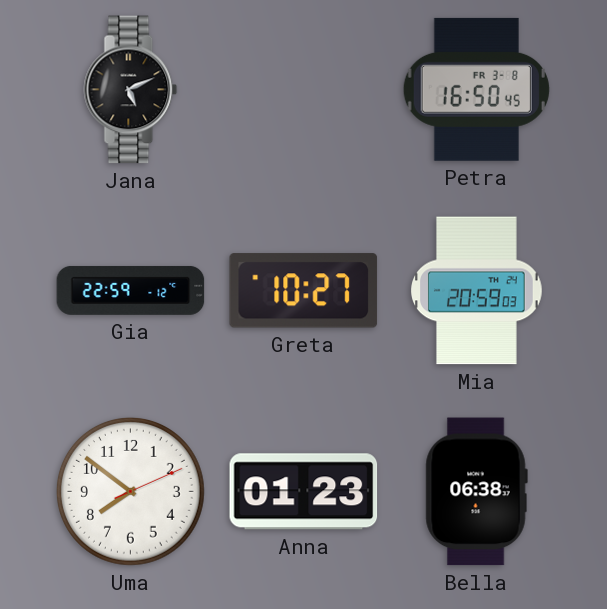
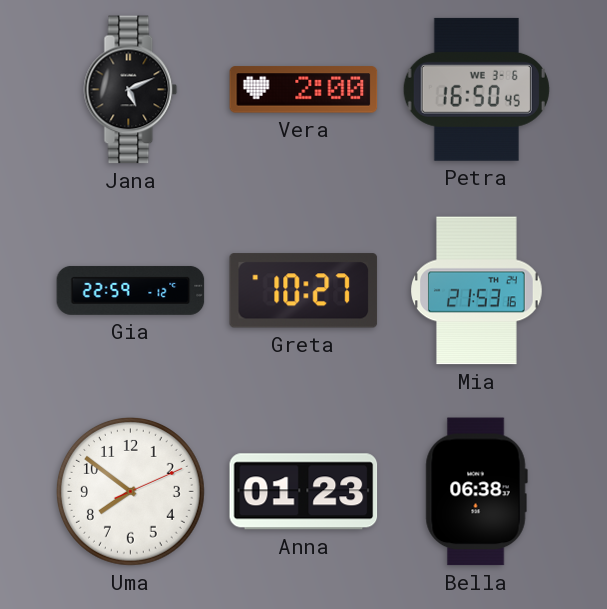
Vera: none -> 2:00 (304, 90)
Petra date: FR 3-8 -> WE 3-6 (476, 89)
Mia: 20:59 -> 21:53 (477, 291)
